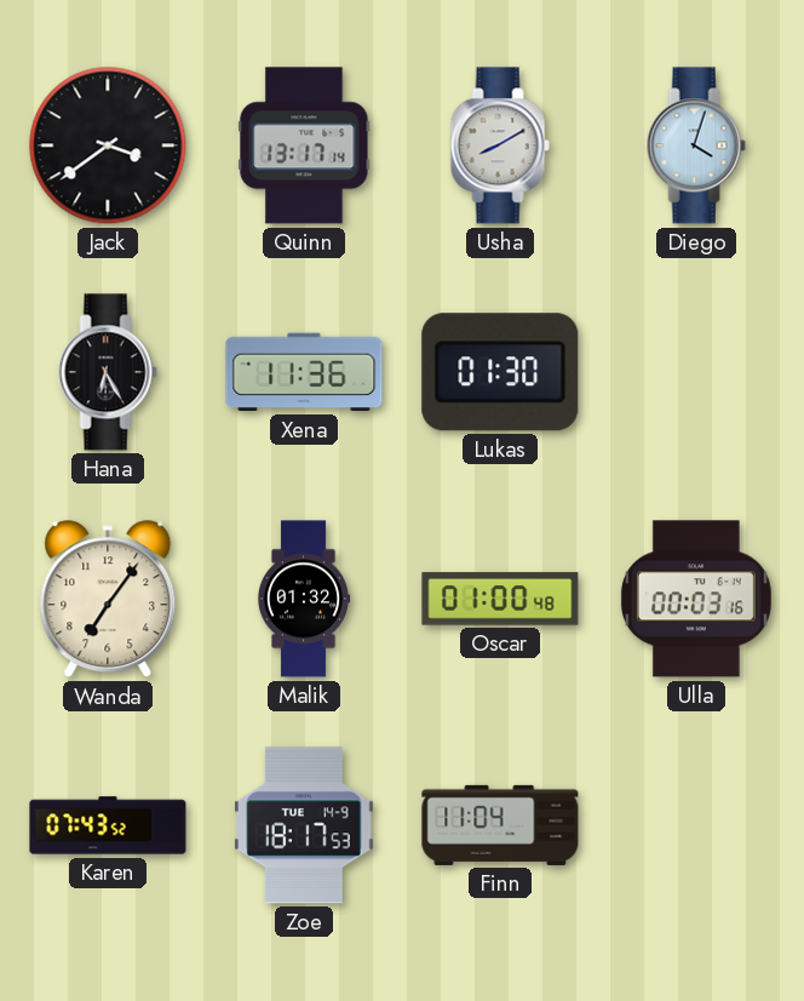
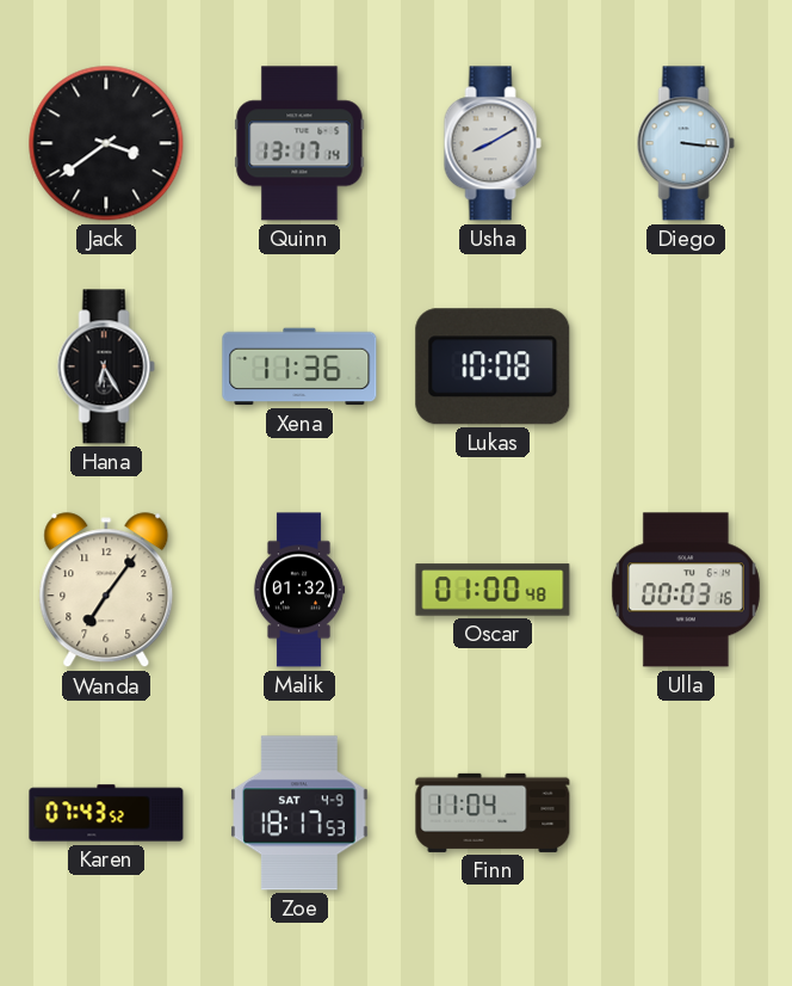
Diego: 4:03 -> 3:16 (686, 143)
Lukas: 01:30 -> 10:08 (493, 366)
Zoe date: TUE 14-9 -> SAT 4-9 (299, 813)
